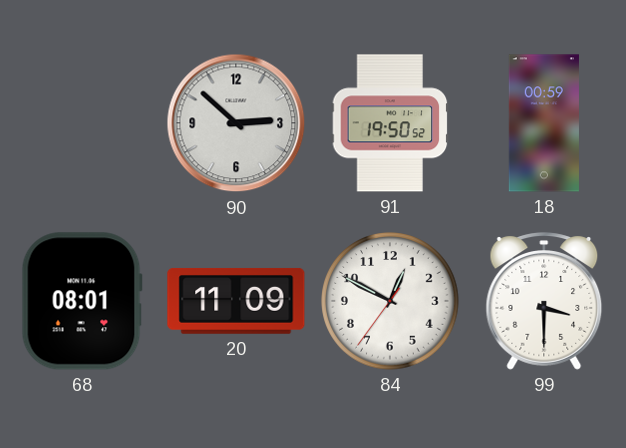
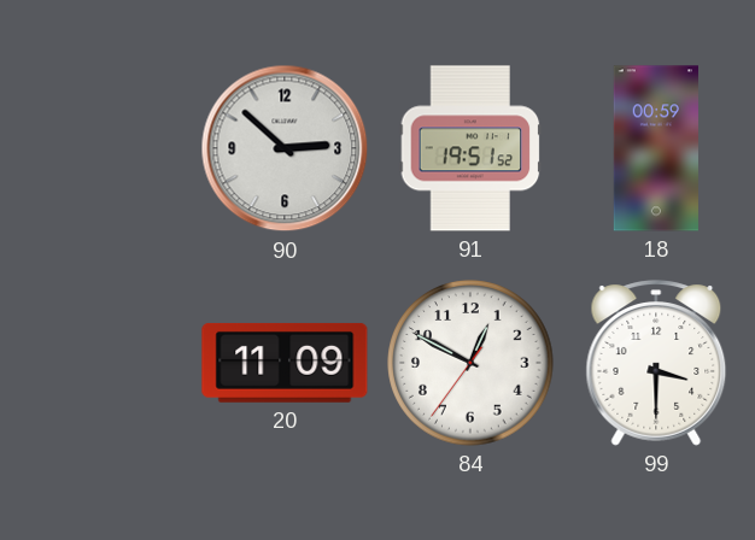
91: 19:50 -> 19:51 (470, 148)
68: 08:01 -> none (82, 301)
